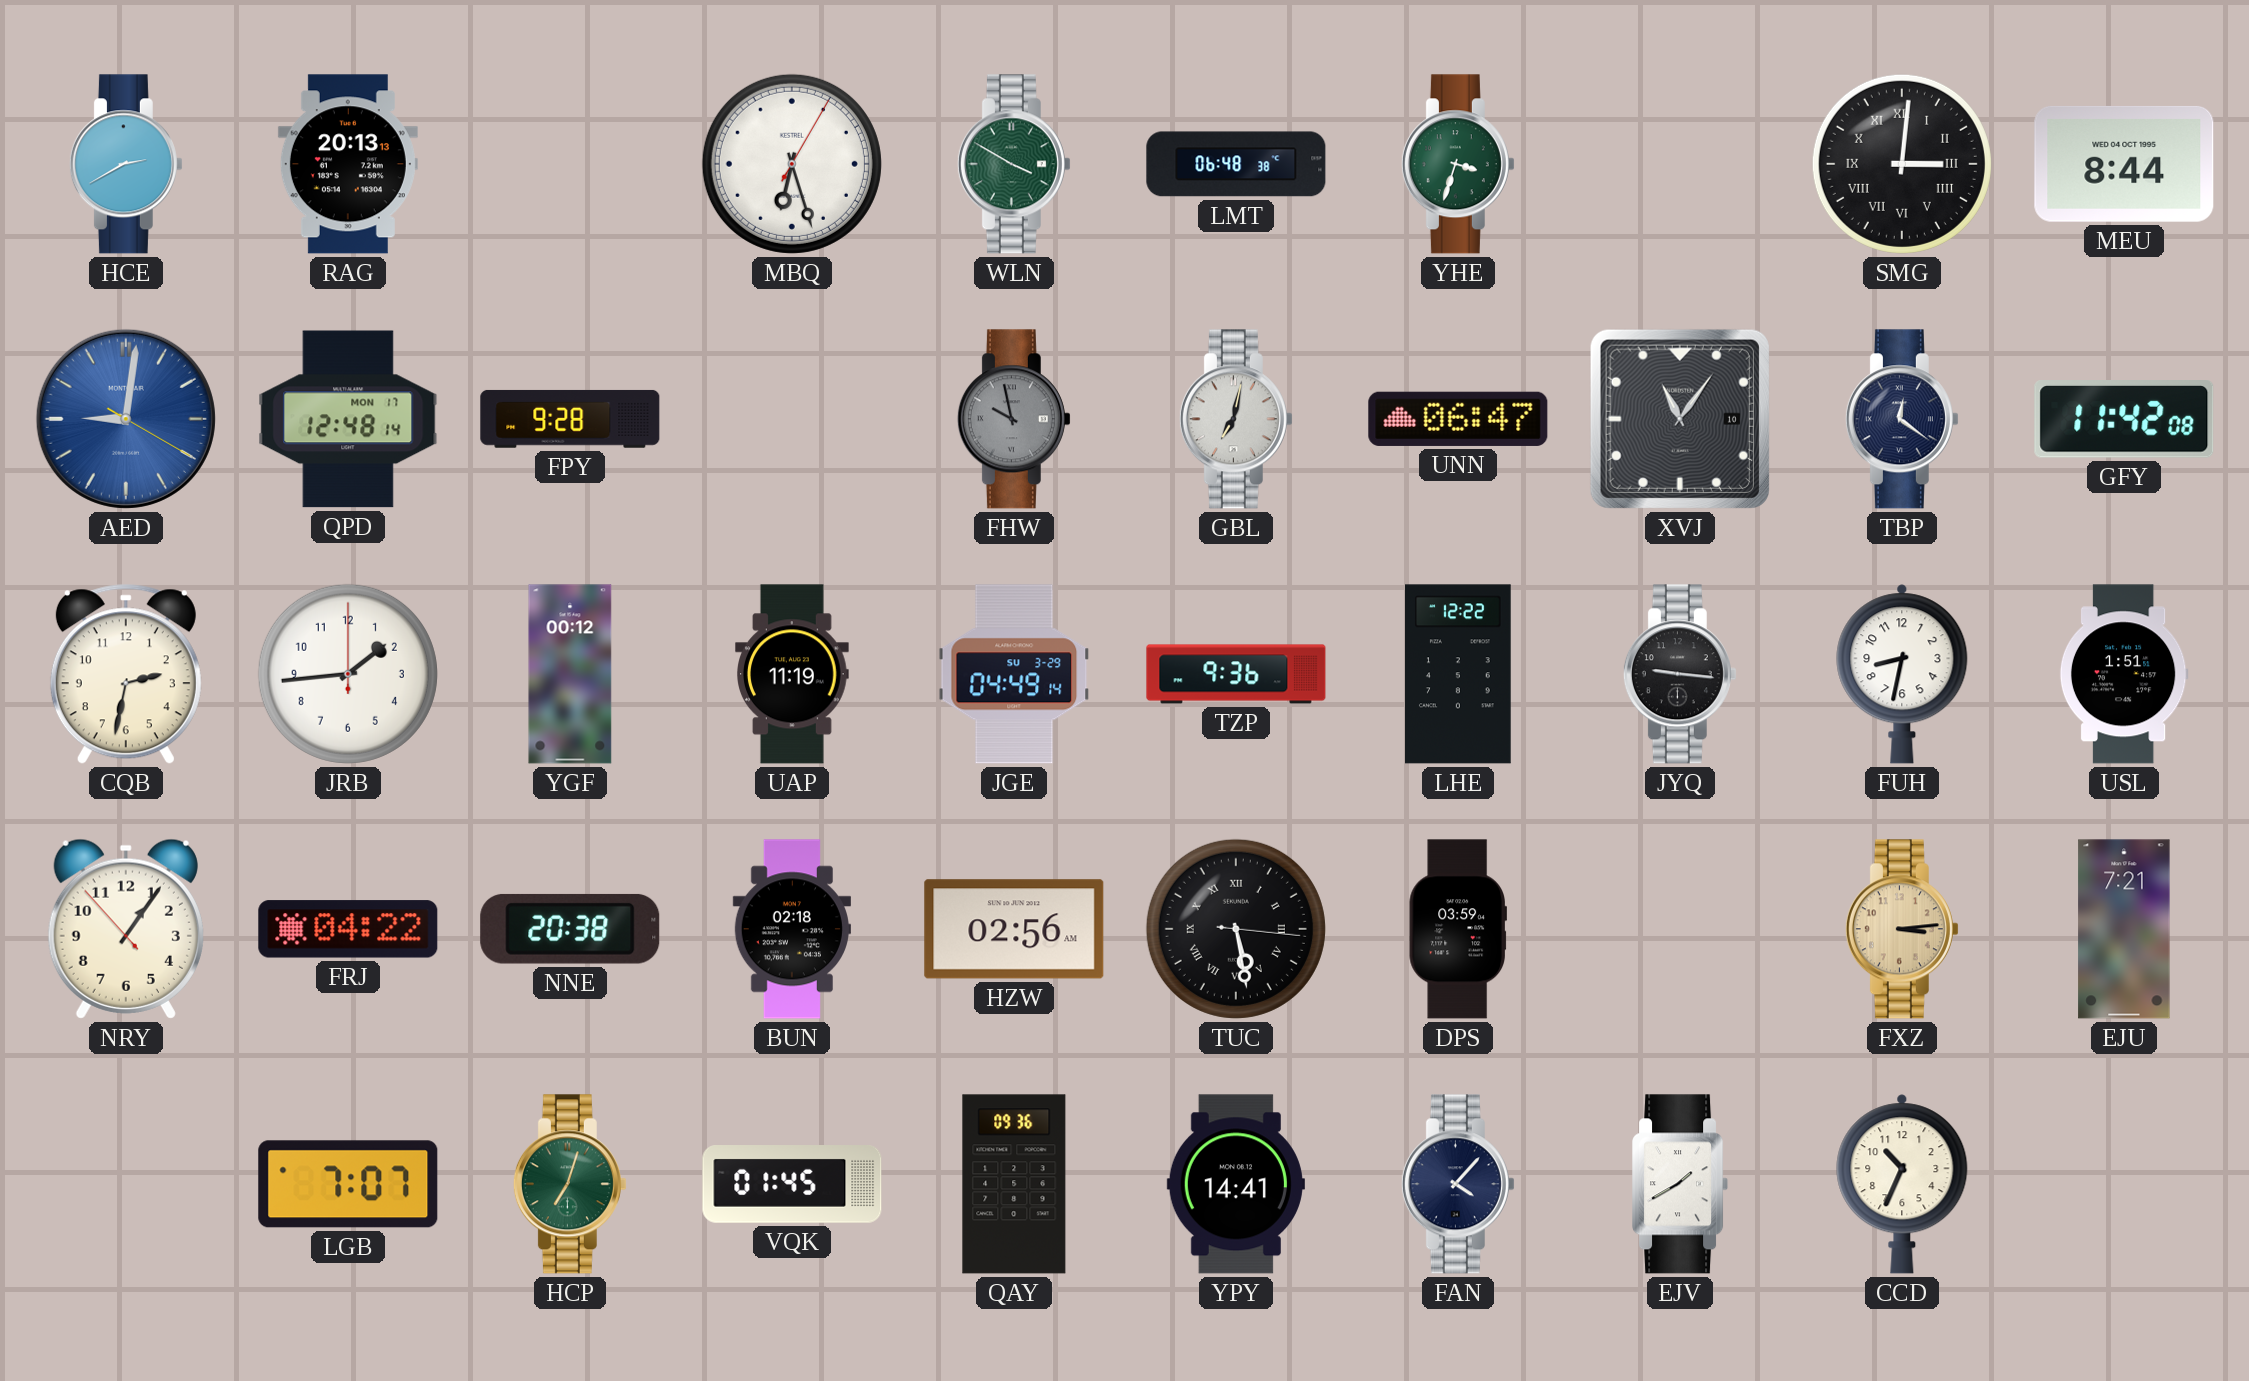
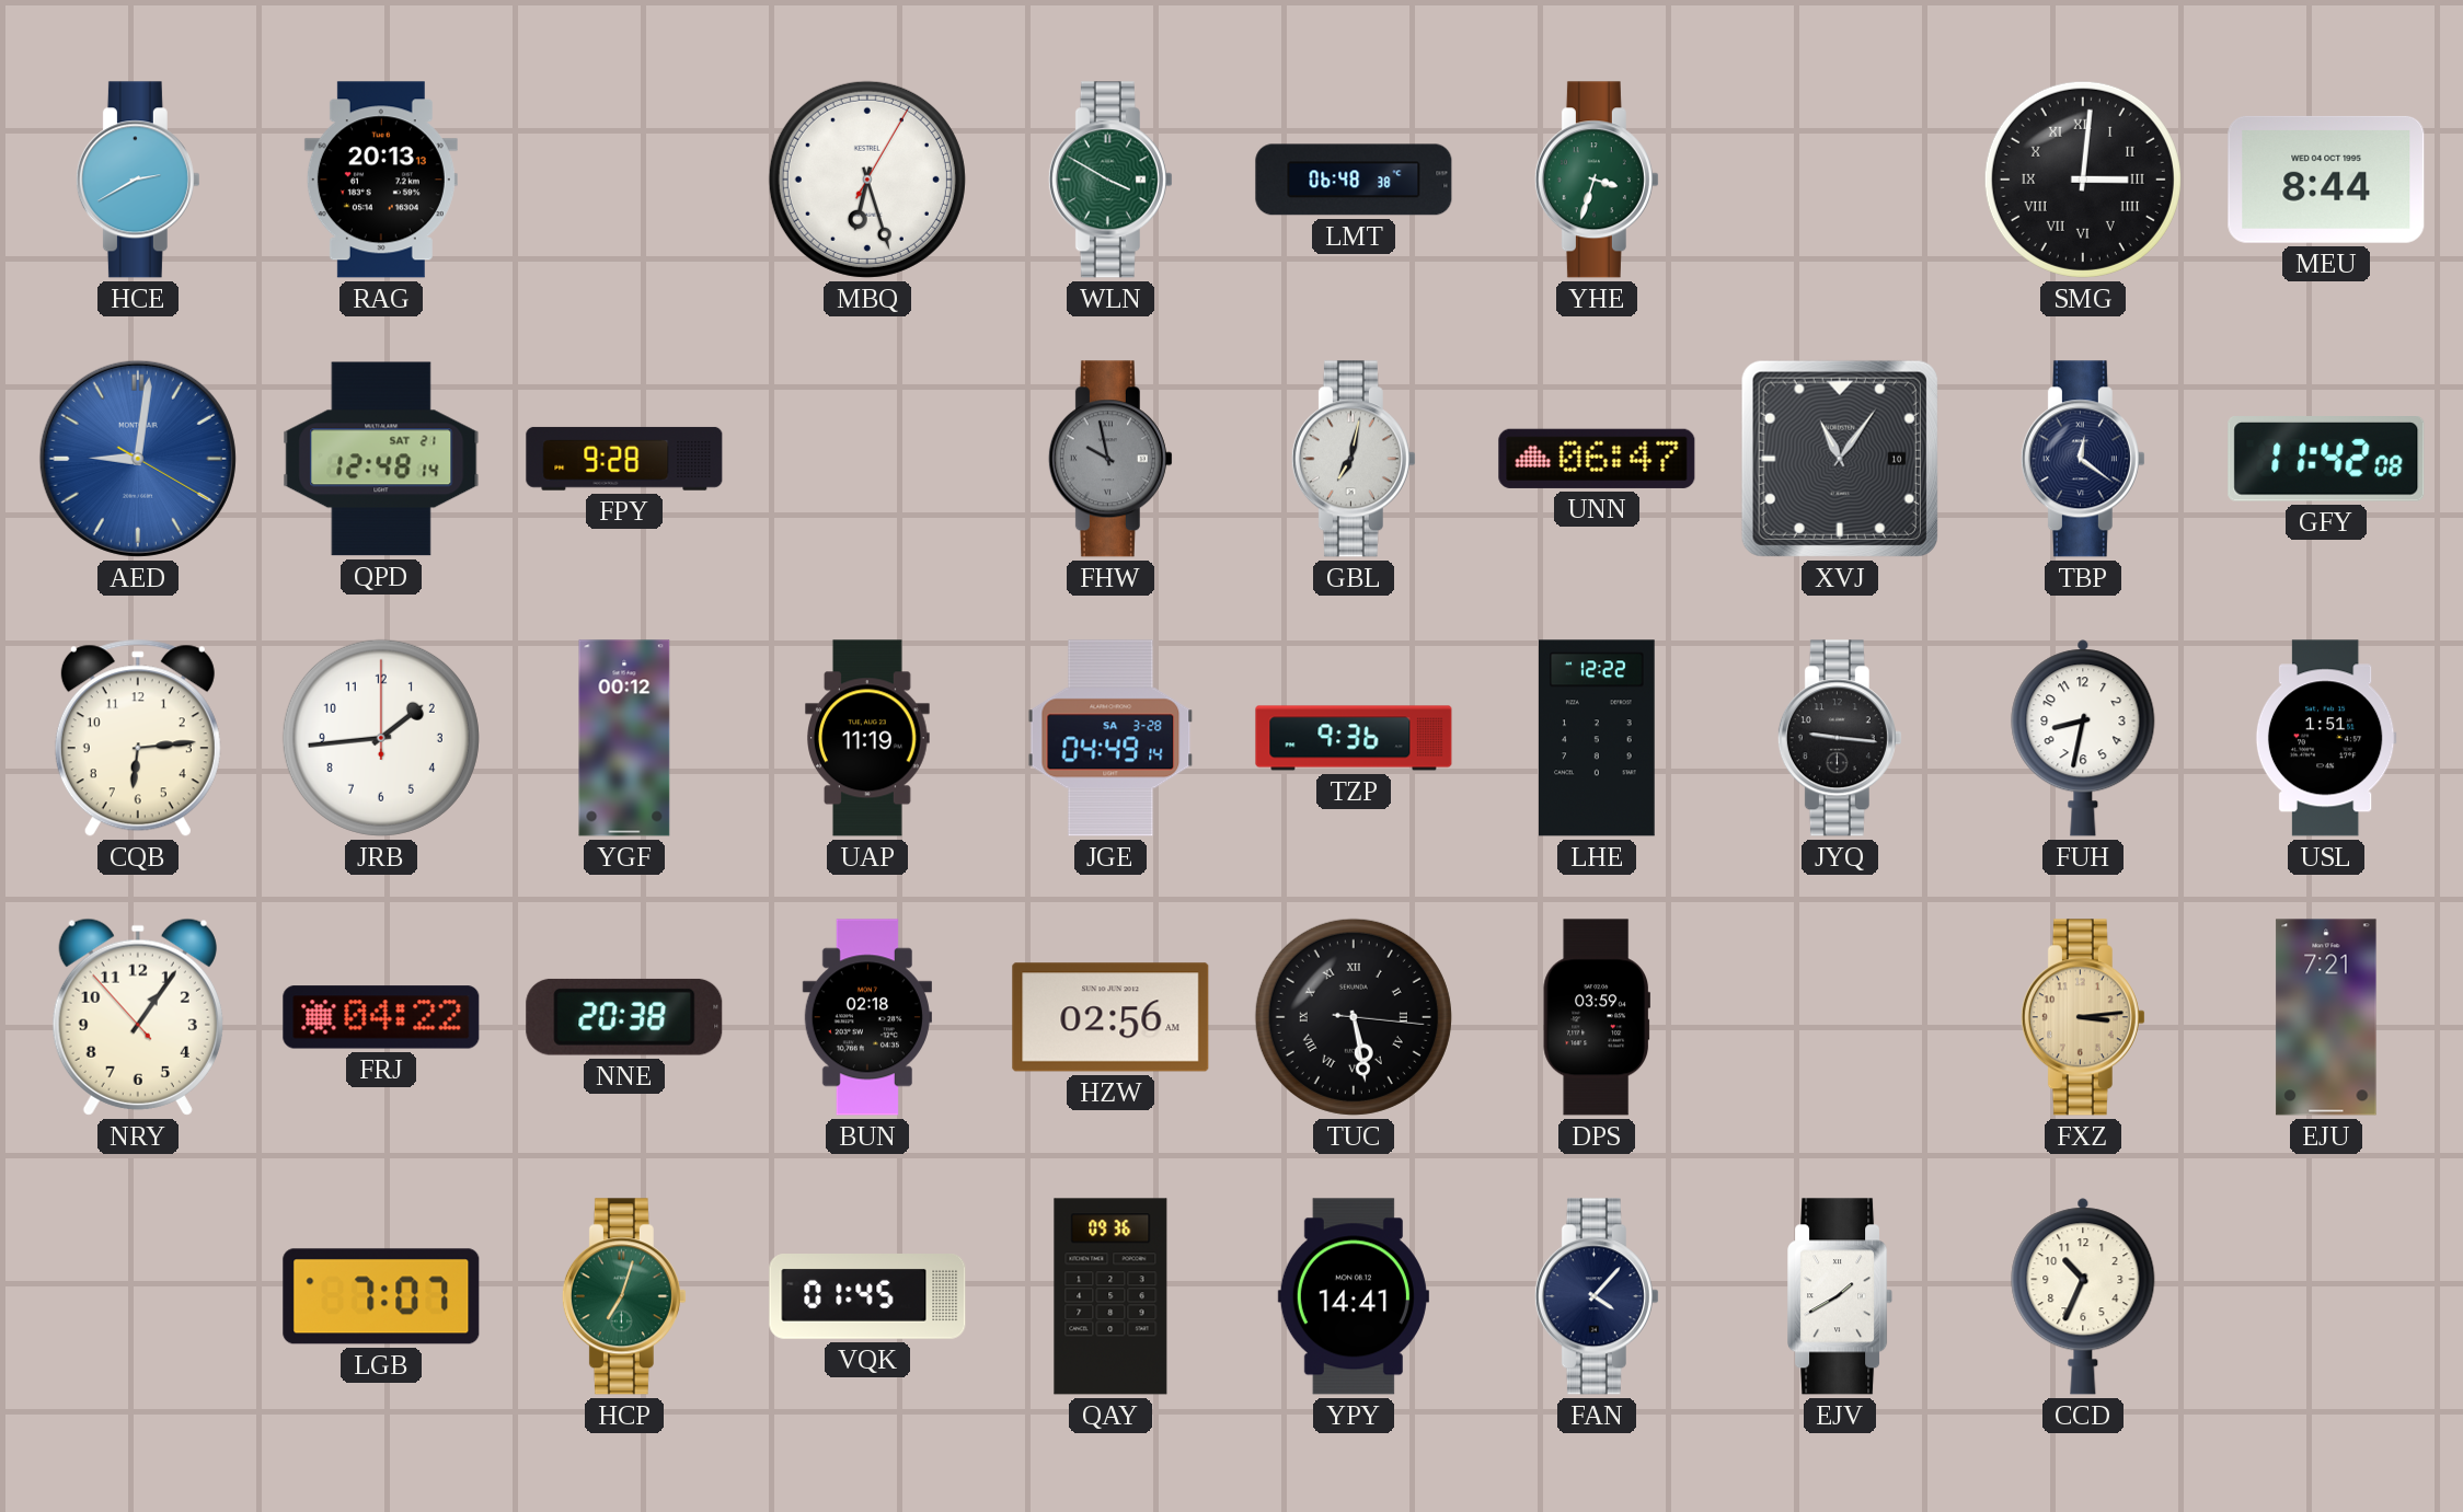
QPD date: MON 17 -> SAT 21 (381, 459)
CQB: 2:32 -> 6:14 (138, 738)
JGE date: SU 3-29 -> SA 3-28 (1110, 738)
